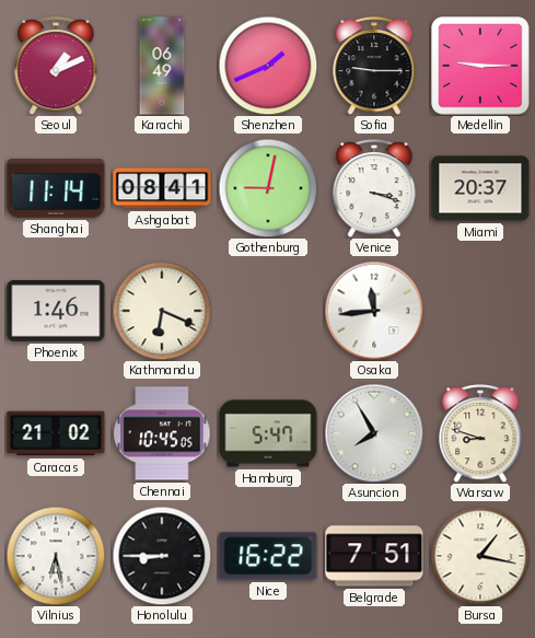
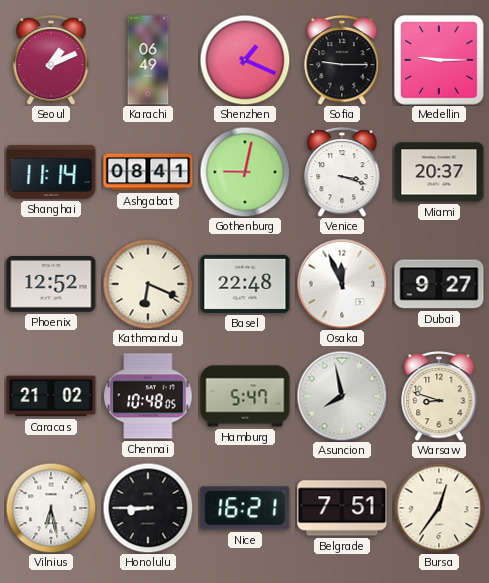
Shenzhen: 1:41 -> 1:19 (245, 60)
Phoenix: 1:46 -> 12:52 (51, 284)
Basel: none -> 22:48 (245, 284)
Osaka: 11:44 -> 11:56 (342, 284)
Dubai: none -> 9:27 (439, 284)
Chennai: 10:45 -> 10:48 (148, 396)
Asuncion: 7:55 -> 7:58 (342, 396)
Nice: 16:22 -> 16:21 (245, 508)
Bursa: 1:17 -> 12:36 (439, 508)
